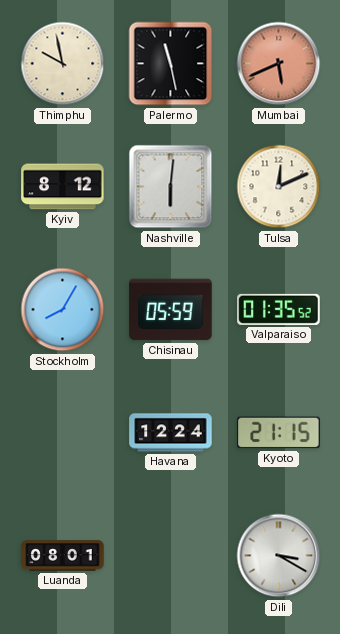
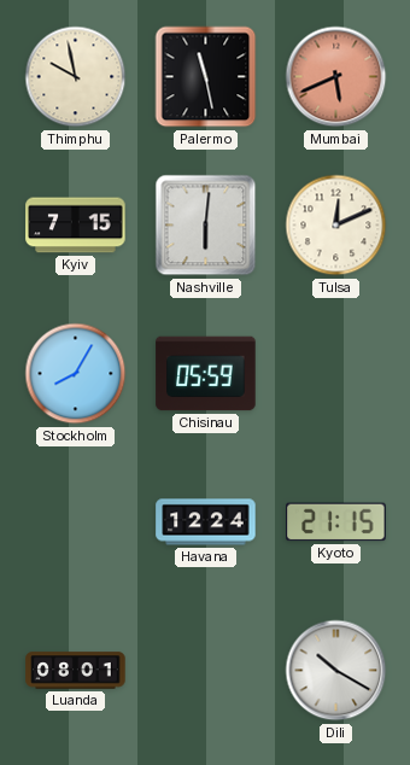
Kyiv: 8:12 -> 7:15 (76, 226)
Valparaiso: 01:35 -> none (279, 309)
Dili: 3:20 -> 10:20 (336, 671)
